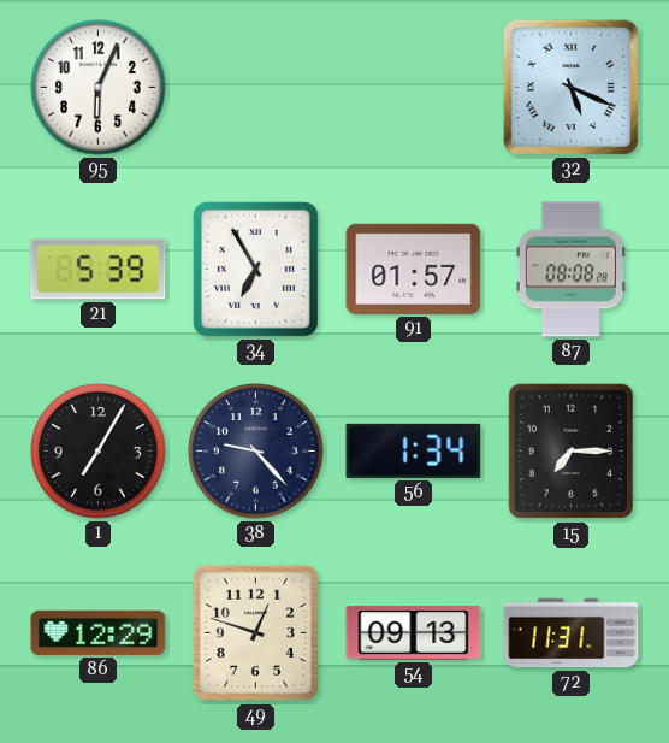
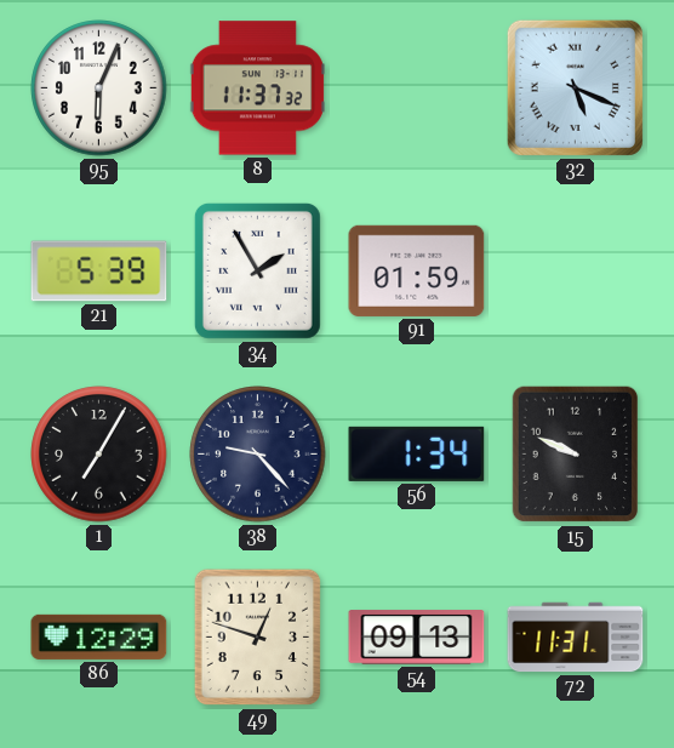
8: none -> 11:37 (257, 88)
34: 6:55 -> 1:55 (257, 270)
91: 01:57 -> 01:59 (417, 270)
87: 08:08 -> none (570, 270)
15: 7:15 -> 9:49 (576, 455)
